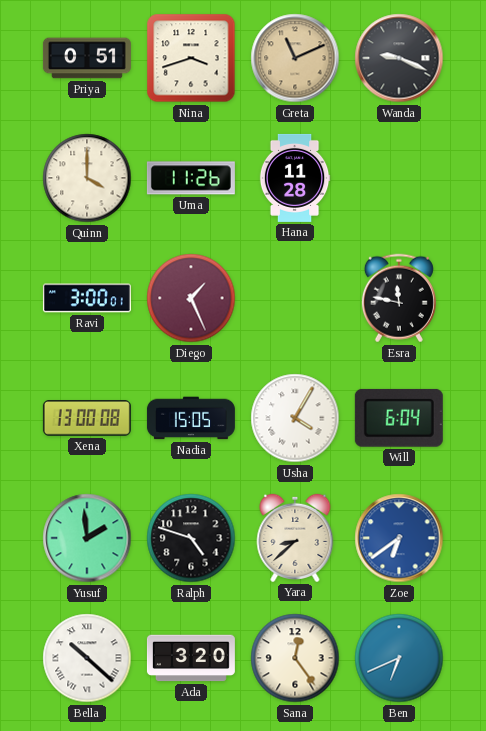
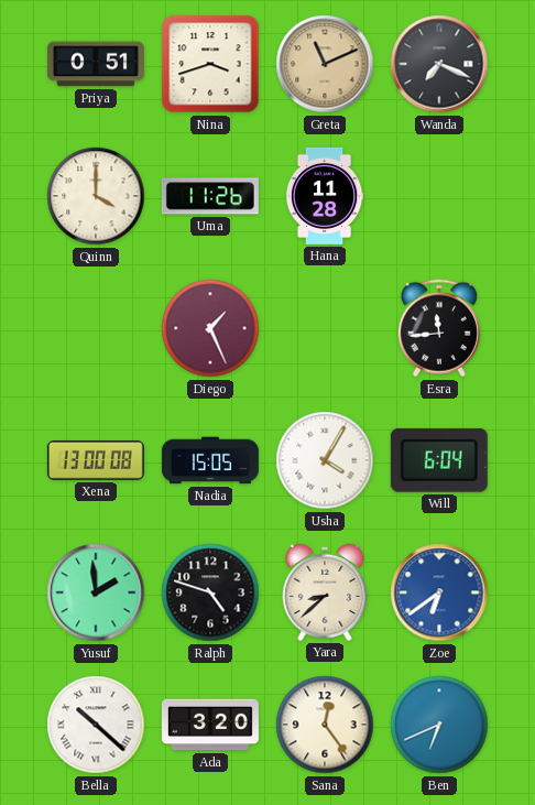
Wanda: 9:19 -> 7:19 (439, 64)
Ravi: 3:00 -> none (87, 298)
Esra: 11:47 -> 11:44 (439, 328)
